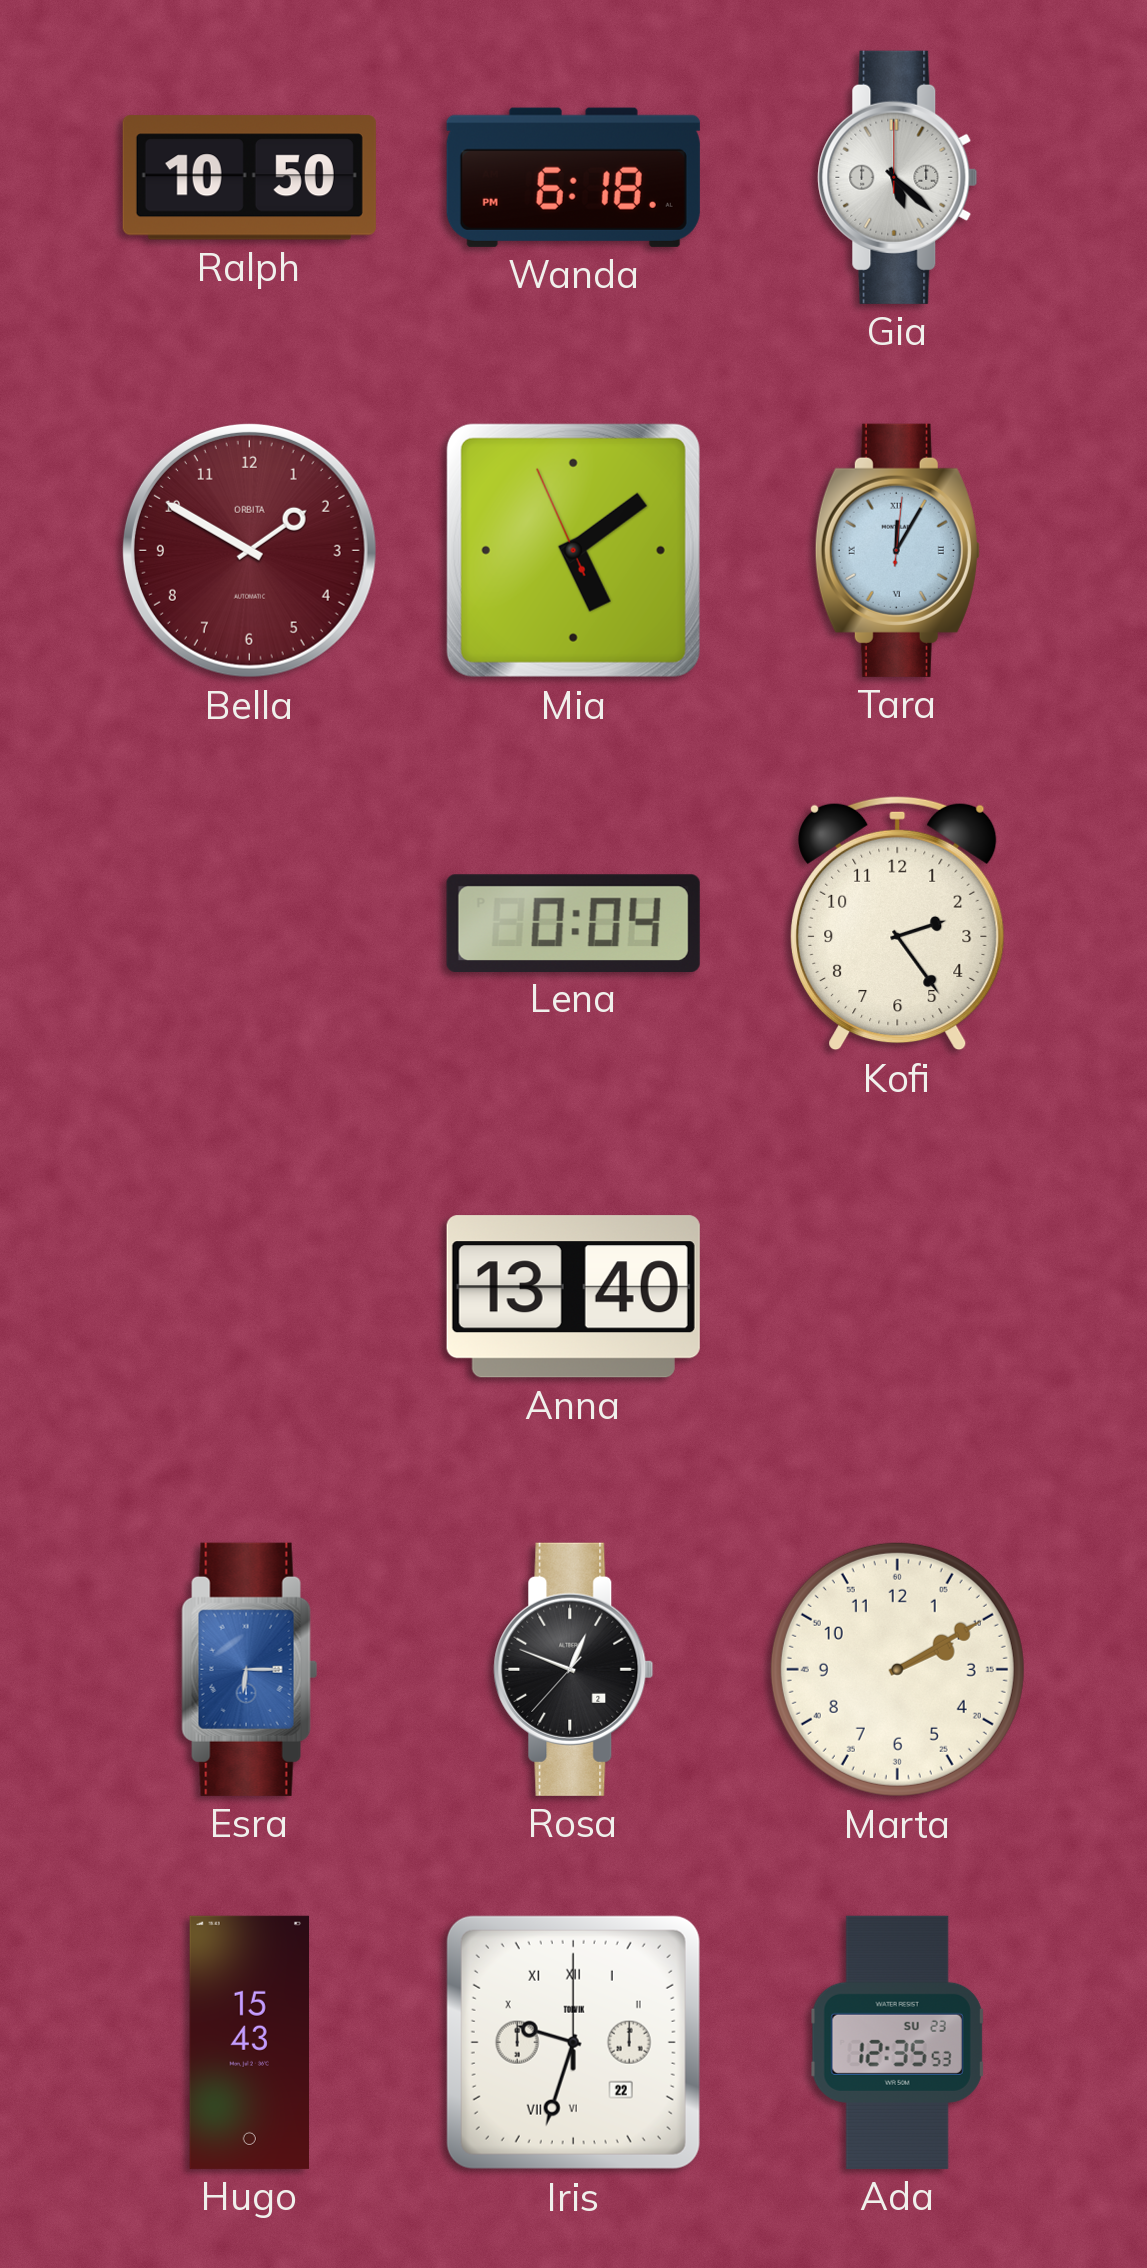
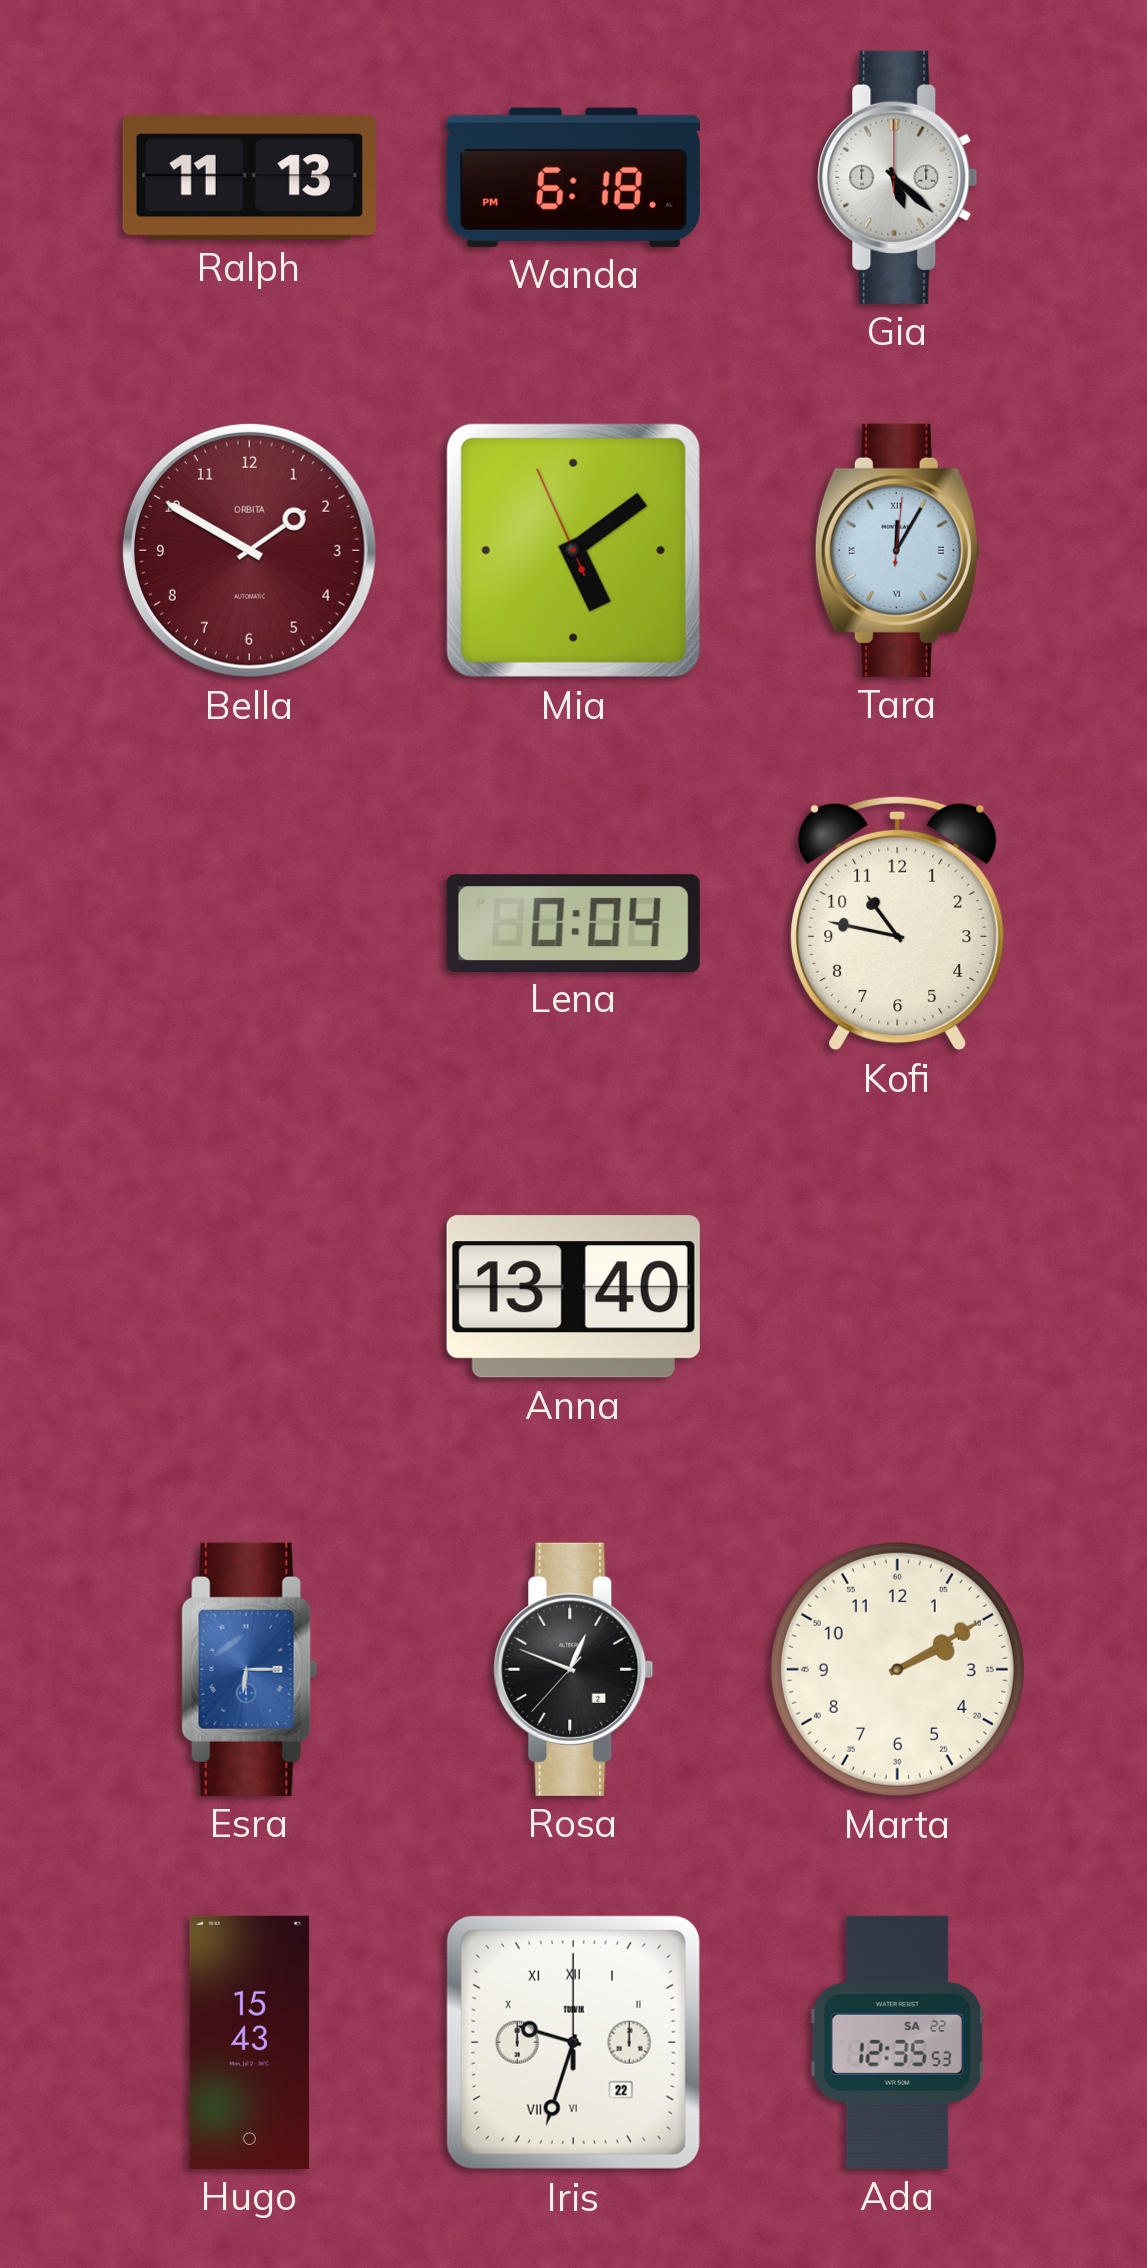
Ralph: 10:50 -> 11:13 (249, 178)
Kofi: 2:24 -> 10:47 (898, 923)
Ada date: SU 23 -> SA 22 (898, 2042)
